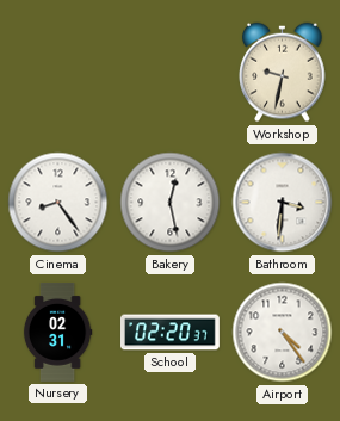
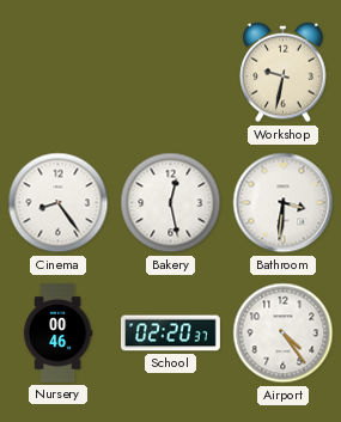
Nursery: 02:31 -> 00:46 (57, 334)
